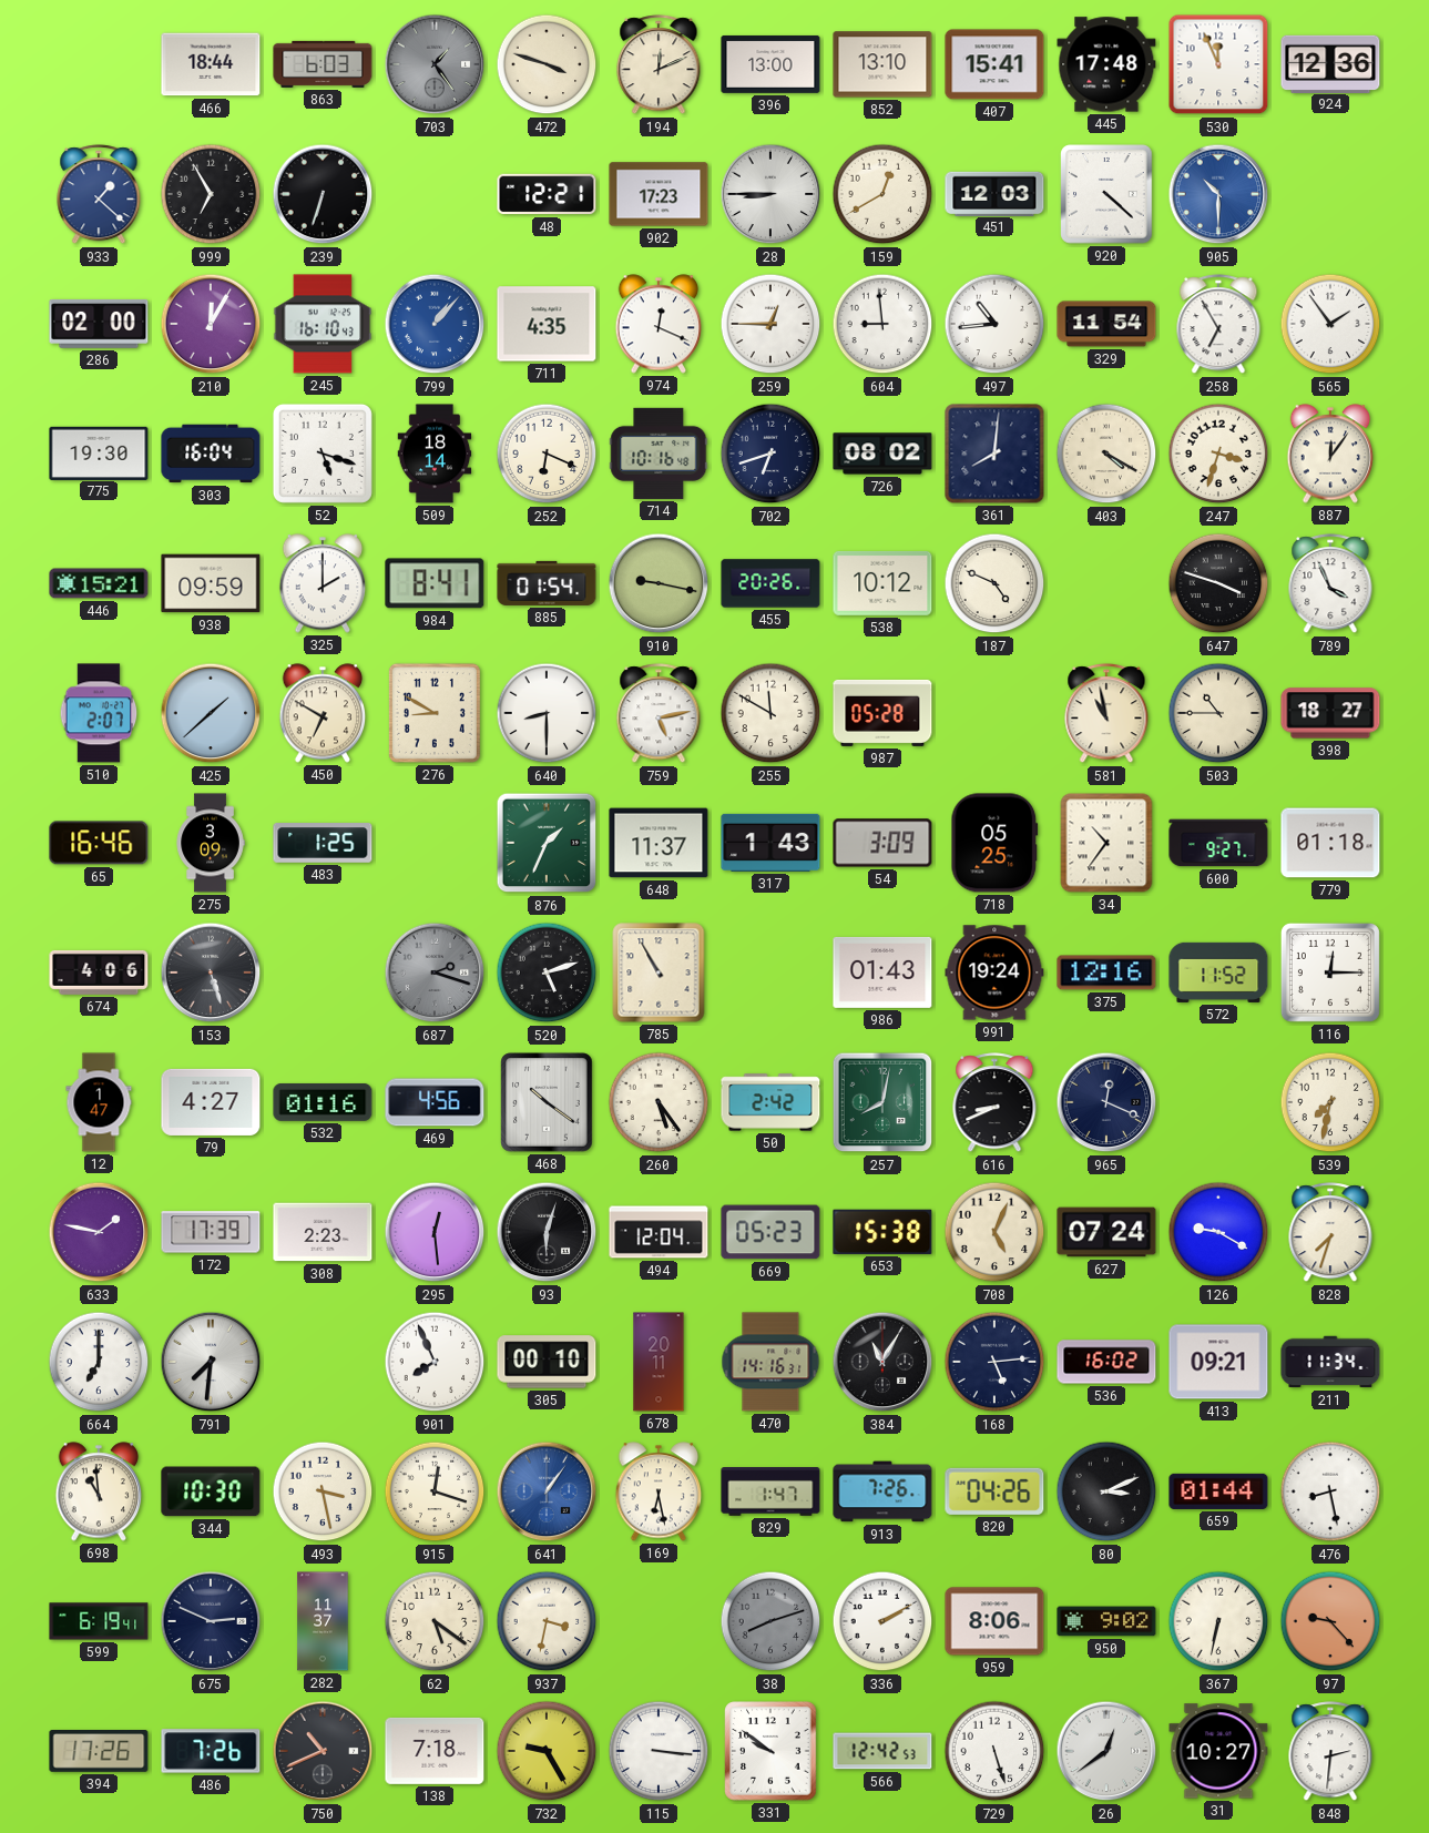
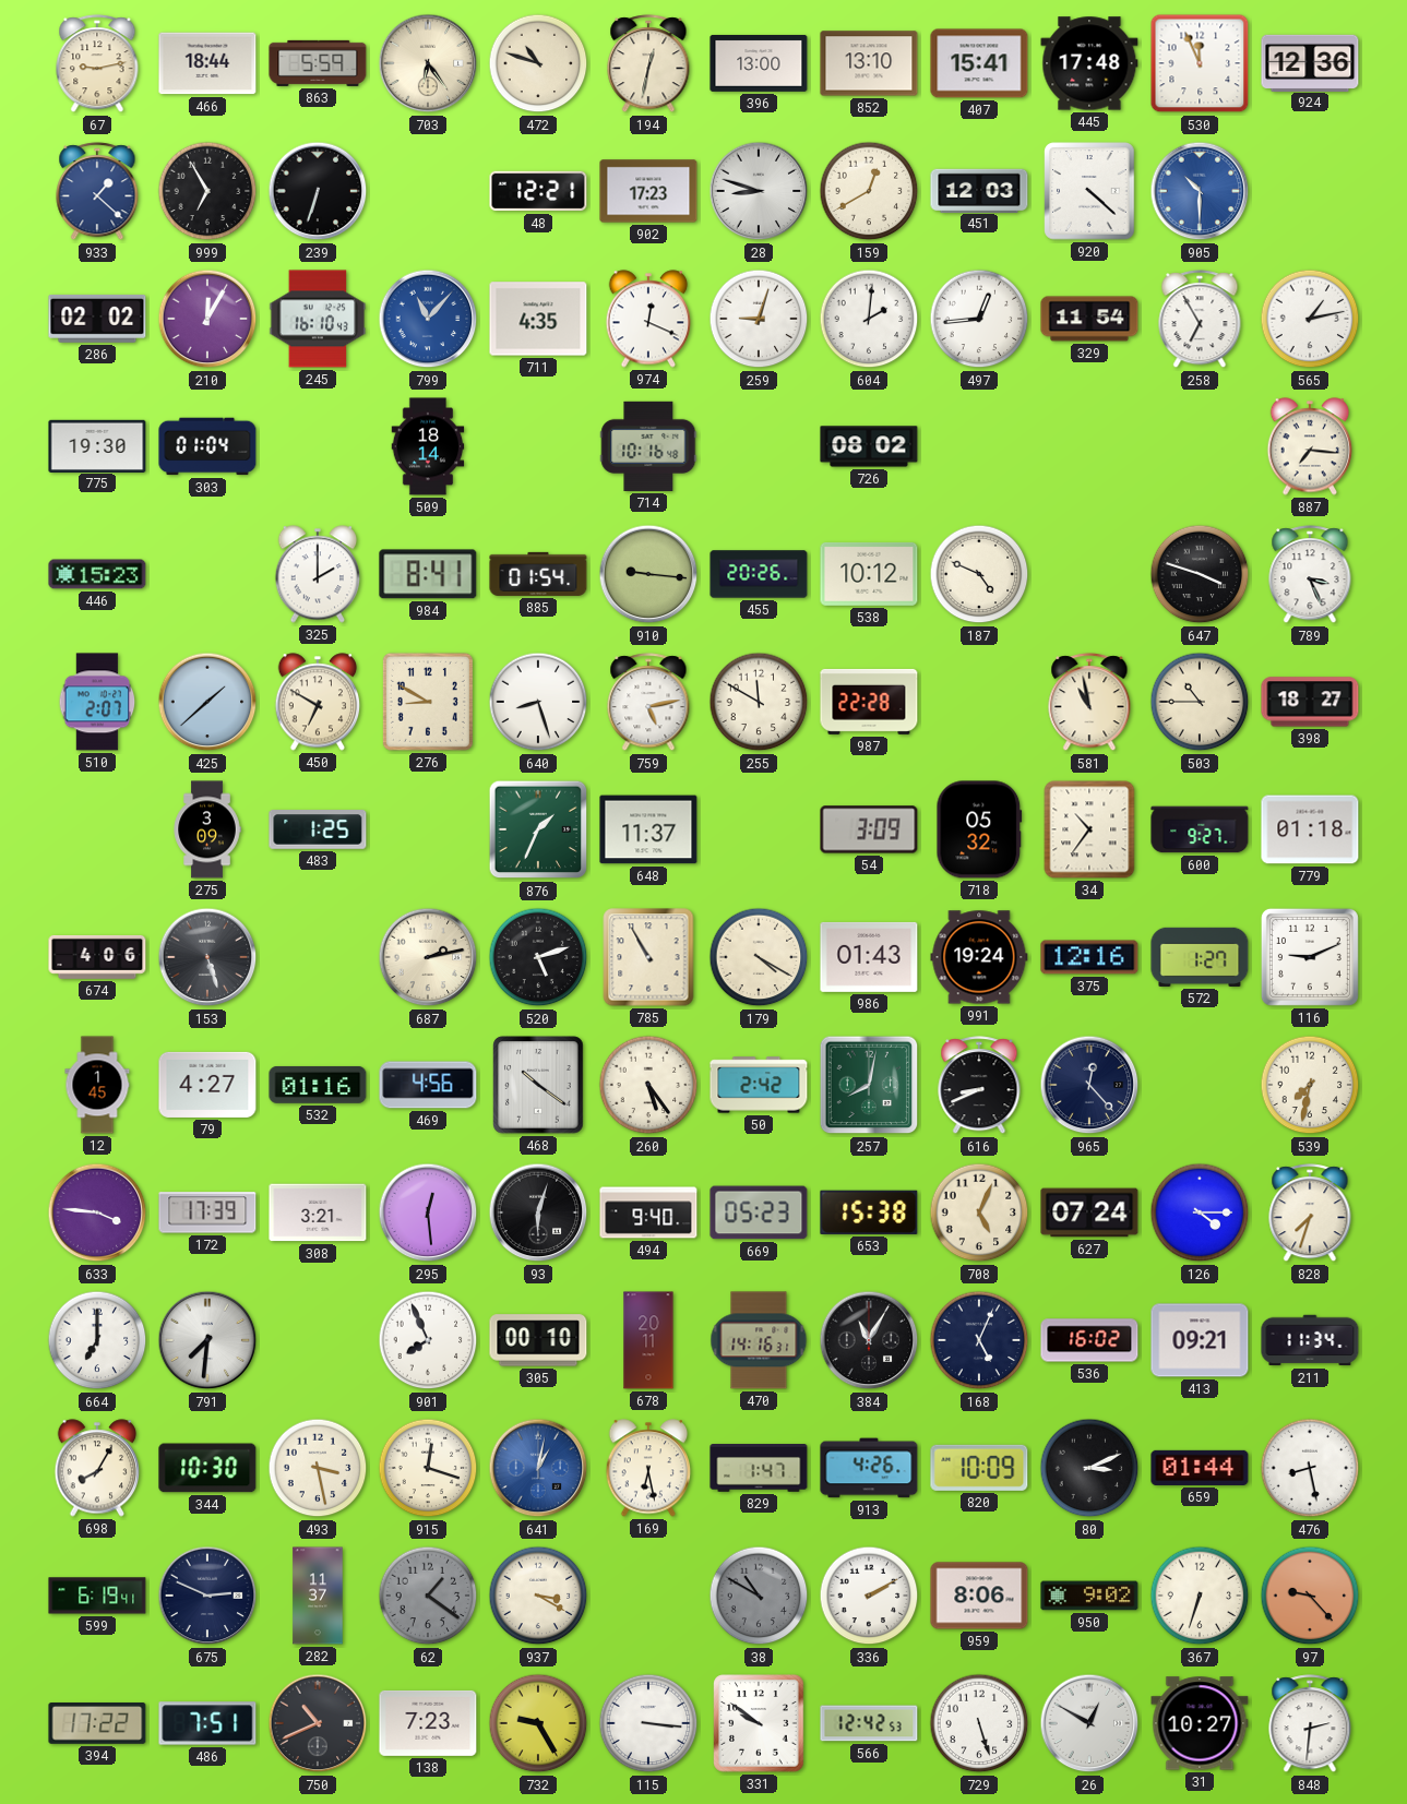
67: none -> 9:13 (97, 64)
863: 6:03 -> 5:59 (318, 63)
703: 1:24 -> 6:24 (428, 63)
703 dial: grey -> cream (428, 63)
472: 3:48 -> 10:48 (538, 63)
194: 12:11 -> 12:32 (648, 64)
28: 8:45 -> 8:48 (759, 191)
286: 02:00 -> 02:02 (97, 319)
799: 1:07 -> 11:07 (428, 319)
259: 12:45 -> 9:03 (759, 319)
604: 8:59 -> 2:01 (869, 319)
497: 10:44 -> 12:44 (979, 319)
565: 1:54 -> 1:13 (1310, 319)
303: 16:04 -> 01:04 (207, 446)
52: 5:18 -> none (323, 454)
252: 6:19 -> none (547, 454)
702: 6:42 -> none (770, 454)
361: 8:01 -> none (994, 454)
403: 4:20 -> none (1106, 454)
247: 3:33 -> none (1218, 454)
887: 12:06 -> 7:16 (1310, 446)
446: 15:21 -> 15:23 (97, 574)
938: 09:59 -> none (211, 583)
910: 9:17 -> 9:16 (648, 574)
789: 3:56 -> 3:26 (1310, 575)
640: 8:30 -> 8:27 (538, 702)
987: 05:28 -> 22:28 (869, 702)
65: 16:46 -> none (99, 843)
317: 1:43 -> none (770, 843)
718: 05:25 -> 05:32 (979, 829)
687: 2:18 -> 2:13 (428, 957)
687 dial: grey -> cream (428, 957)
179: none -> 4:20 (759, 957)
572: 11:52 -> 1:27 (1200, 957)
116: 12:15 -> 9:11 (1310, 957)
12: 1:47 -> 1:45 (97, 1085)
965: 12:19 -> 12:23 (1089, 1085)
633: 1:47 -> 3:46 (97, 1212)
308: 2:23 -> 3:21 (318, 1212)
494: 12:04 -> 9:40 (648, 1212)
126: 9:20 -> 4:15 (1200, 1212)
168: 5:14 -> 5:04 (979, 1340)
698: 10:59 -> 8:05 (97, 1468)
641: 1:06 -> 1:02 (538, 1468)
913: 7:26 -> 4:26 (869, 1468)
820: 04:26 -> 10:09 (979, 1468)
62: 5:21 -> 1:21 (428, 1596)
62 dial: cream -> grey (428, 1596)
937: 3:32 -> 3:20 (538, 1596)
38: 8:12 -> 10:50 (759, 1596)
367: 6:32 -> 6:33 (1200, 1596)
394: 17:26 -> 17:22 (97, 1724)
486: 7:26 -> 7:51 (207, 1723)
138: 7:18 -> 7:23 (428, 1723)
26: 12:39 -> 12:50 (1089, 1723)
